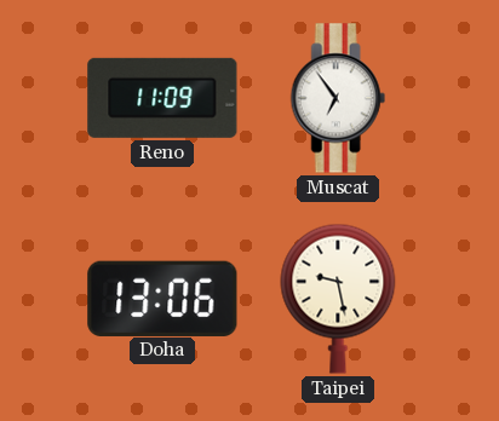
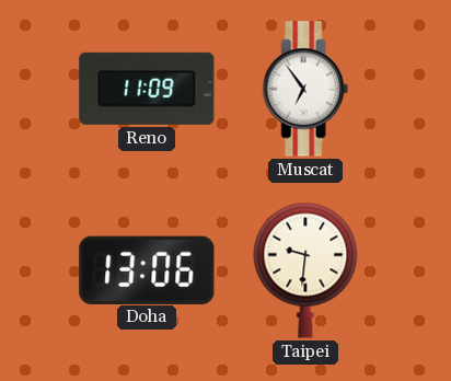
Taipei: 9:28 -> 9:31 (305, 270)
